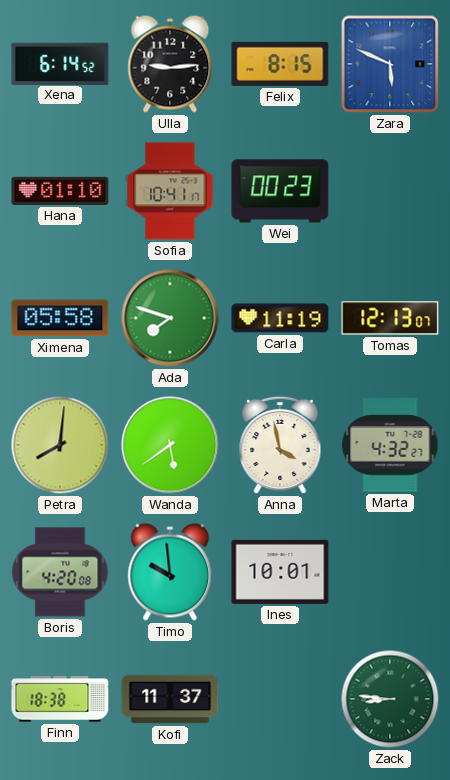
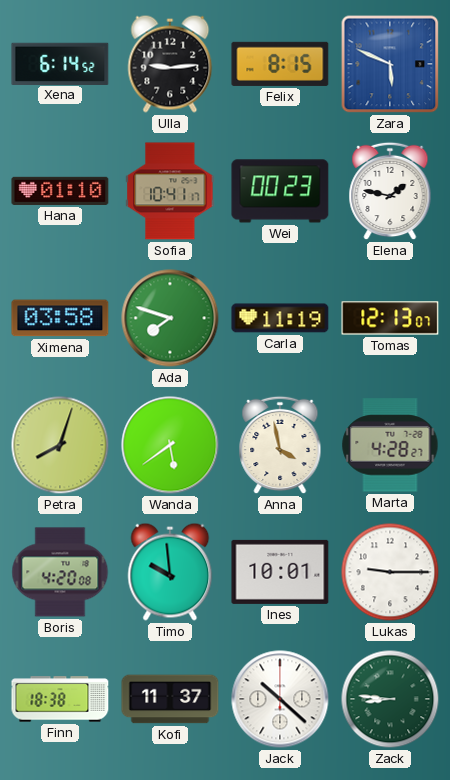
Elena: none -> 1:47 (390, 191)
Ximena: 05:58 -> 03:58 (60, 318)
Petra: 8:01 -> 8:03 (60, 445)
Marta: 4:32 -> 4:28 (390, 445)
Lukas: none -> 9:15 (390, 572)
Jack: none -> 10:22 (280, 699)
